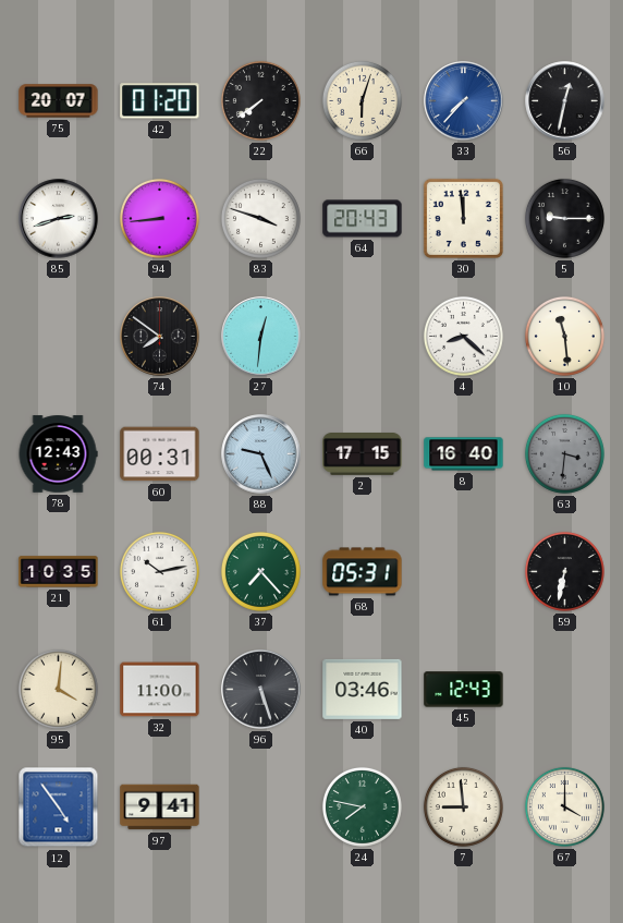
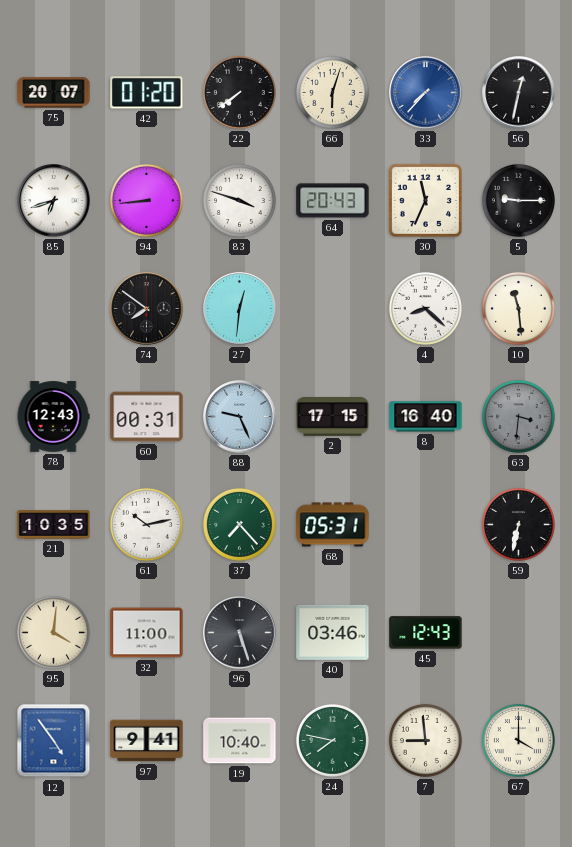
85: 2:42 -> 6:42 (54, 201)
30: 11:59 -> 11:34 (425, 200)
19: none -> 10:40 (240, 741)
